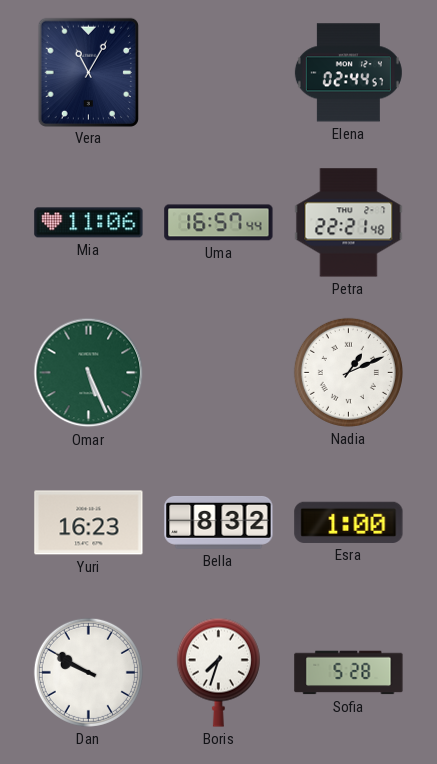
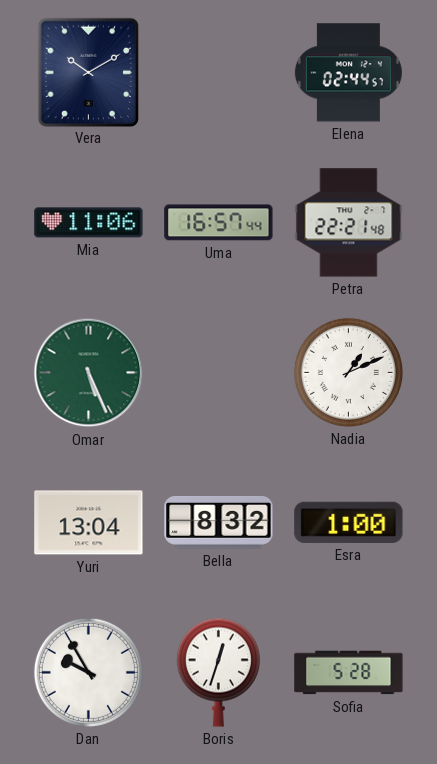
Vera: 11:05 -> 10:10 (88, 72)
Yuri: 16:23 -> 13:04 (89, 523)
Dan: 9:50 -> 9:55 (88, 672)
Boris: 7:33 -> 12:33 (218, 672)
